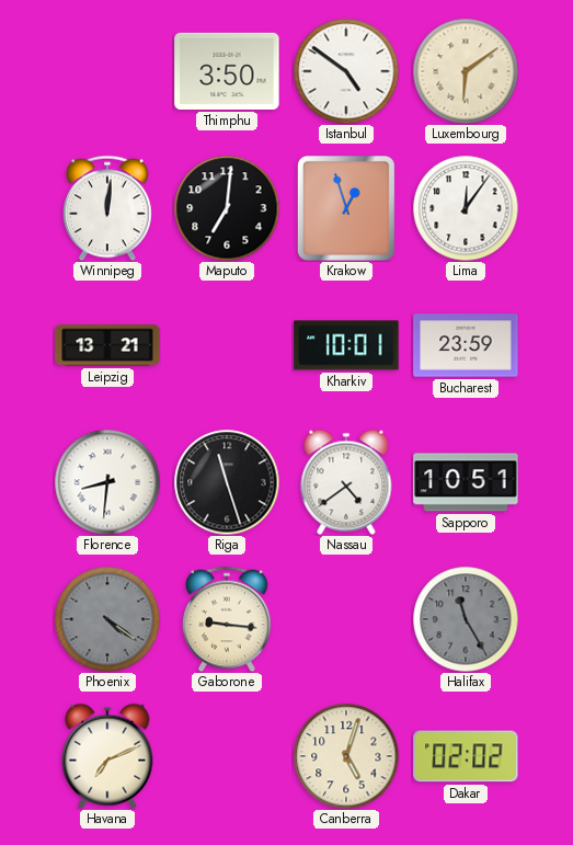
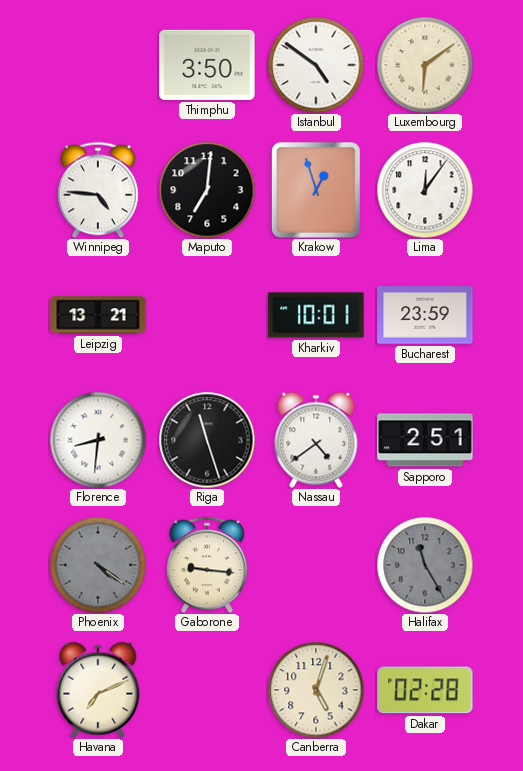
Winnipeg: 12:01 -> 4:46 (98, 190)
Sapporo: 10:51 -> 2:51 (425, 440)
Dakar: 02:02 -> 02:28 (425, 690)
